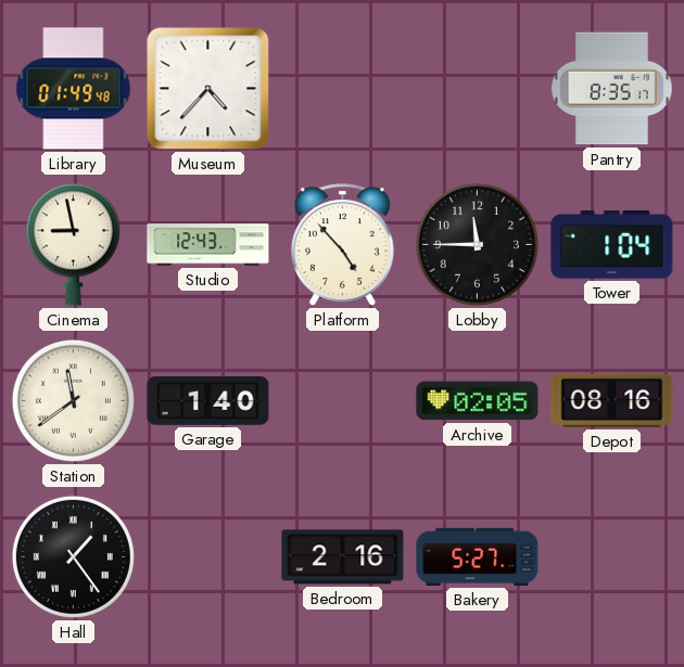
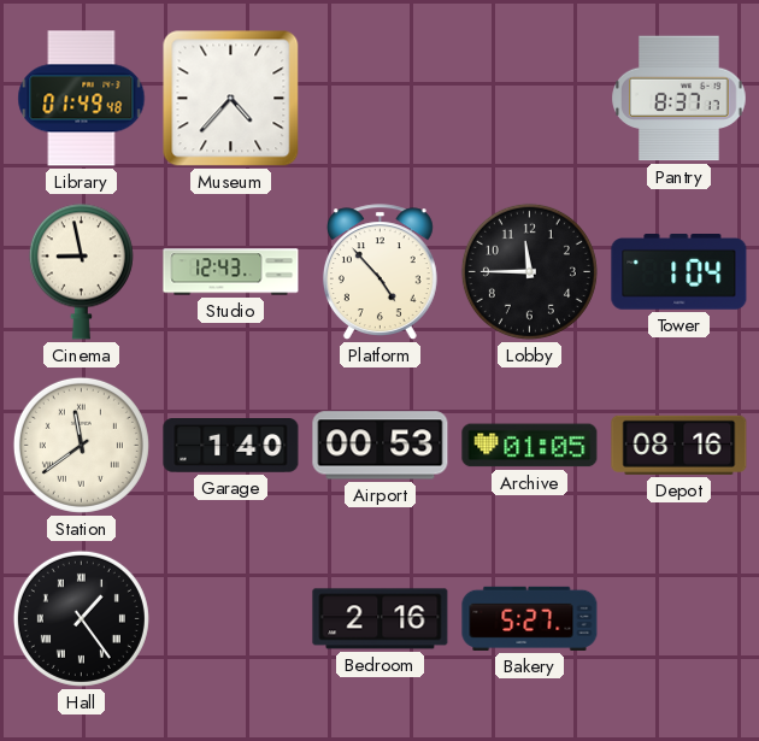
Pantry: 8:35 -> 8:37 (679, 99)
Airport: none -> 00:53 (381, 446)
Archive: 02:05 -> 01:05 (530, 446)
